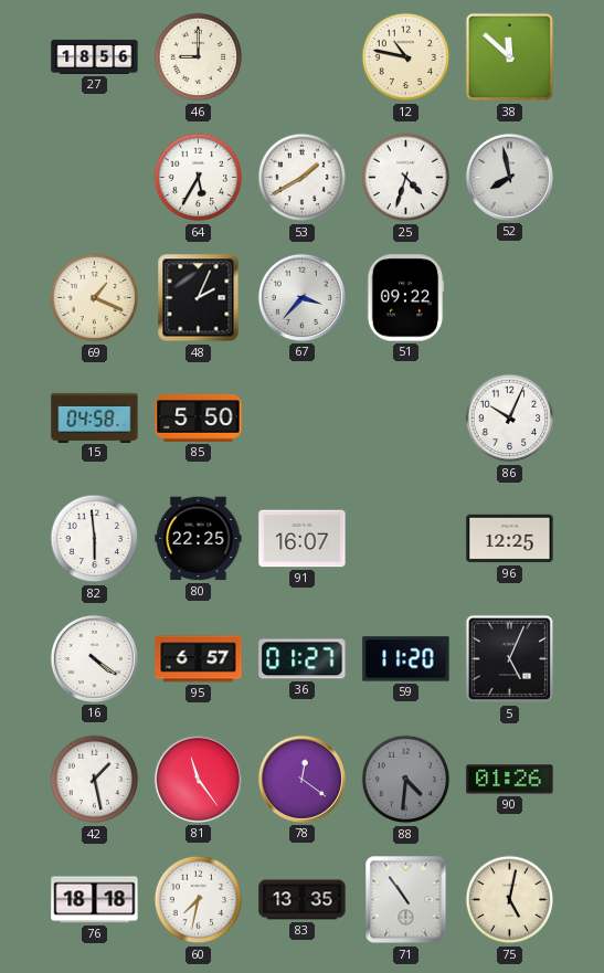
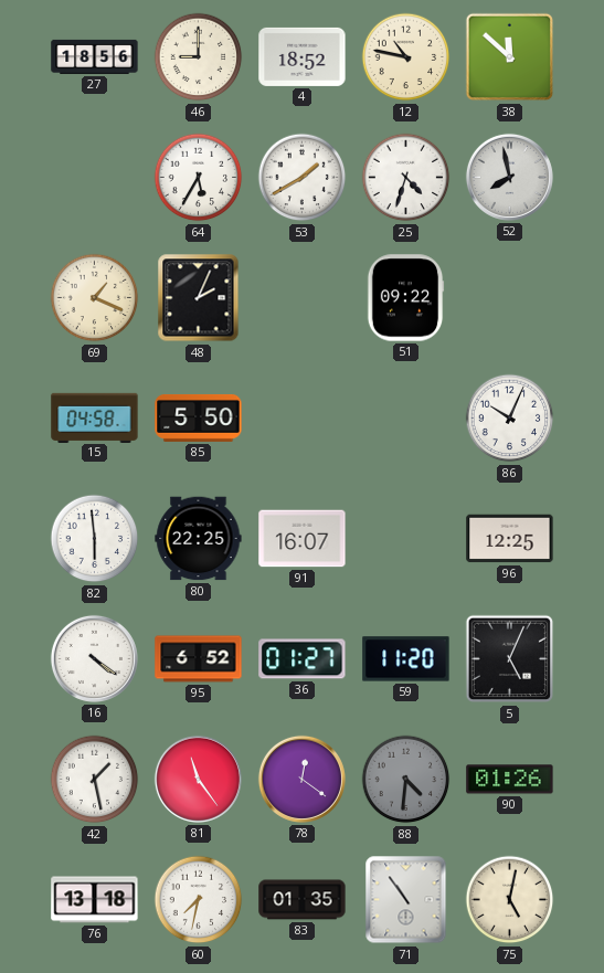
4: none -> 18:52 (303, 56)
67: 3:37 -> none (301, 297)
95: 6:57 -> 6:52 (199, 659)
76: 18:18 -> 13:18 (95, 900)
83: 13:35 -> 01:35 (303, 900)
